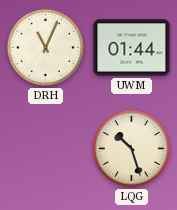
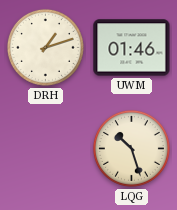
DRH: 11:04 -> 1:12 (45, 47)
UWM: 01:44 -> 01:46 (132, 48)
